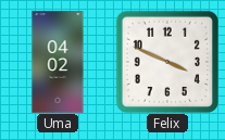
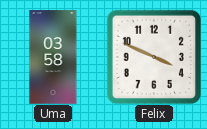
Uma: 04:02 -> 03:58 (53, 57)
